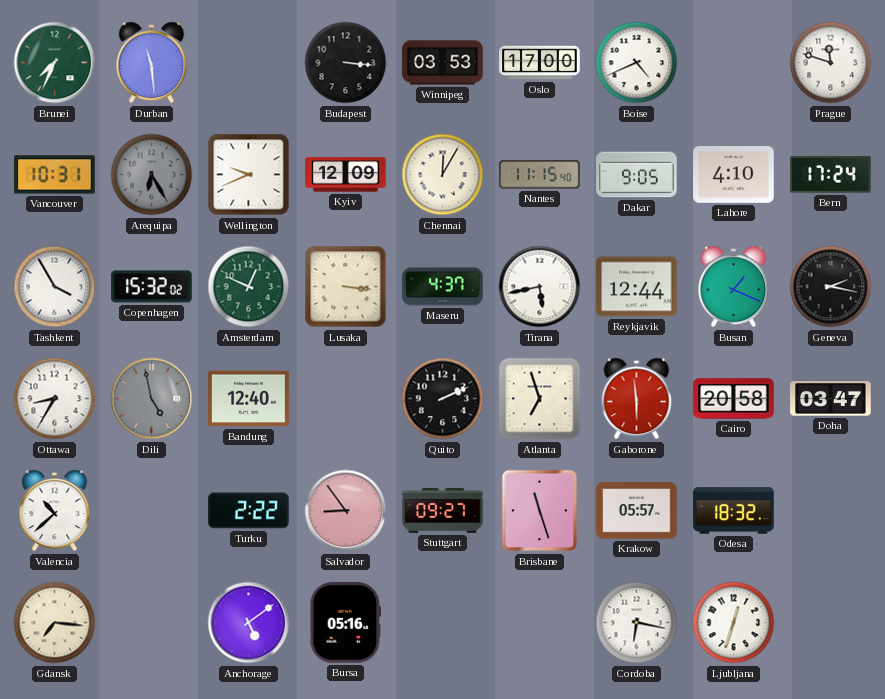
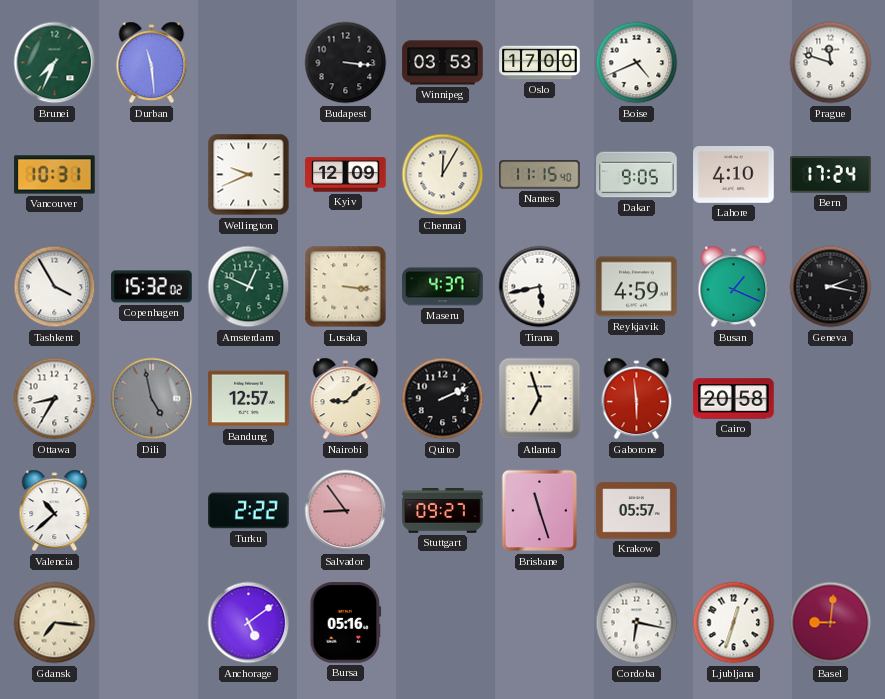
Arequipa: 6:25 -> none (152, 175)
Reykjavik: 12:44 -> 4:59 (637, 287)
Bandung: 12:40 -> 12:57 (249, 399)
Nairobi: none -> 9:08 (346, 399)
Doha: 03:47 -> none (831, 399)
Odesa: 18:32 -> none (734, 511)
Basel: none -> 9:01 (831, 623)
